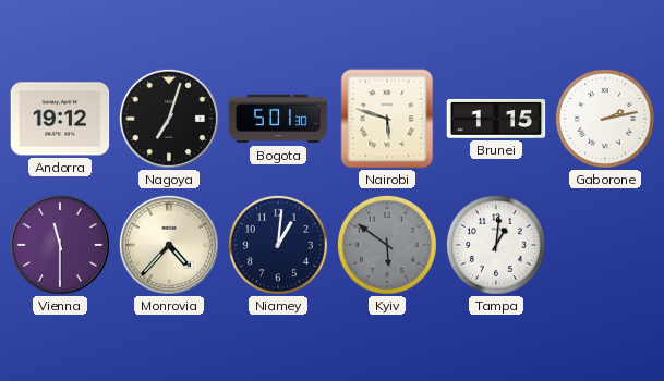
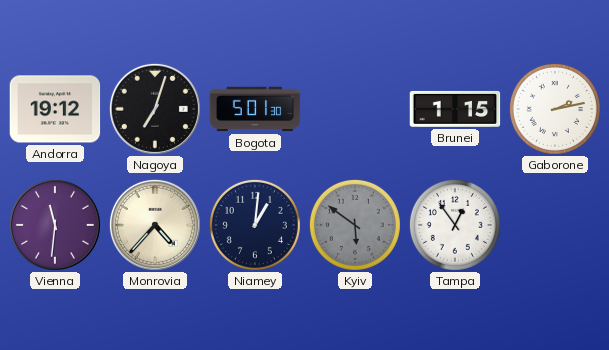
Nairobi: 5:48 -> none (387, 119)
Vienna: 11:30 -> 11:31 (55, 225)
Tampa: 1:01 -> 12:54 (455, 225)
